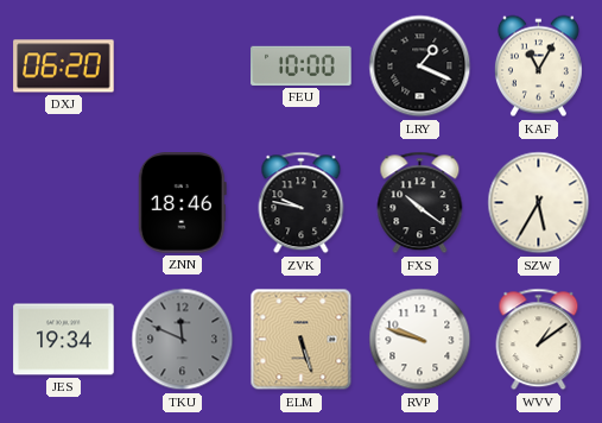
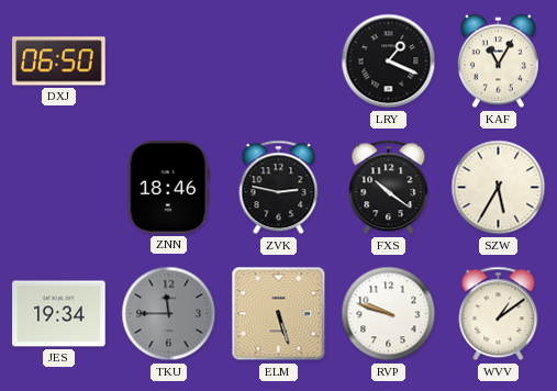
DXJ: 06:20 -> 06:50 (59, 62)
FEU: 10:00 -> none (302, 65)
ZVK: 9:47 -> 2:47 (279, 188)
TKU: 11:49 -> 11:45 (169, 314)
